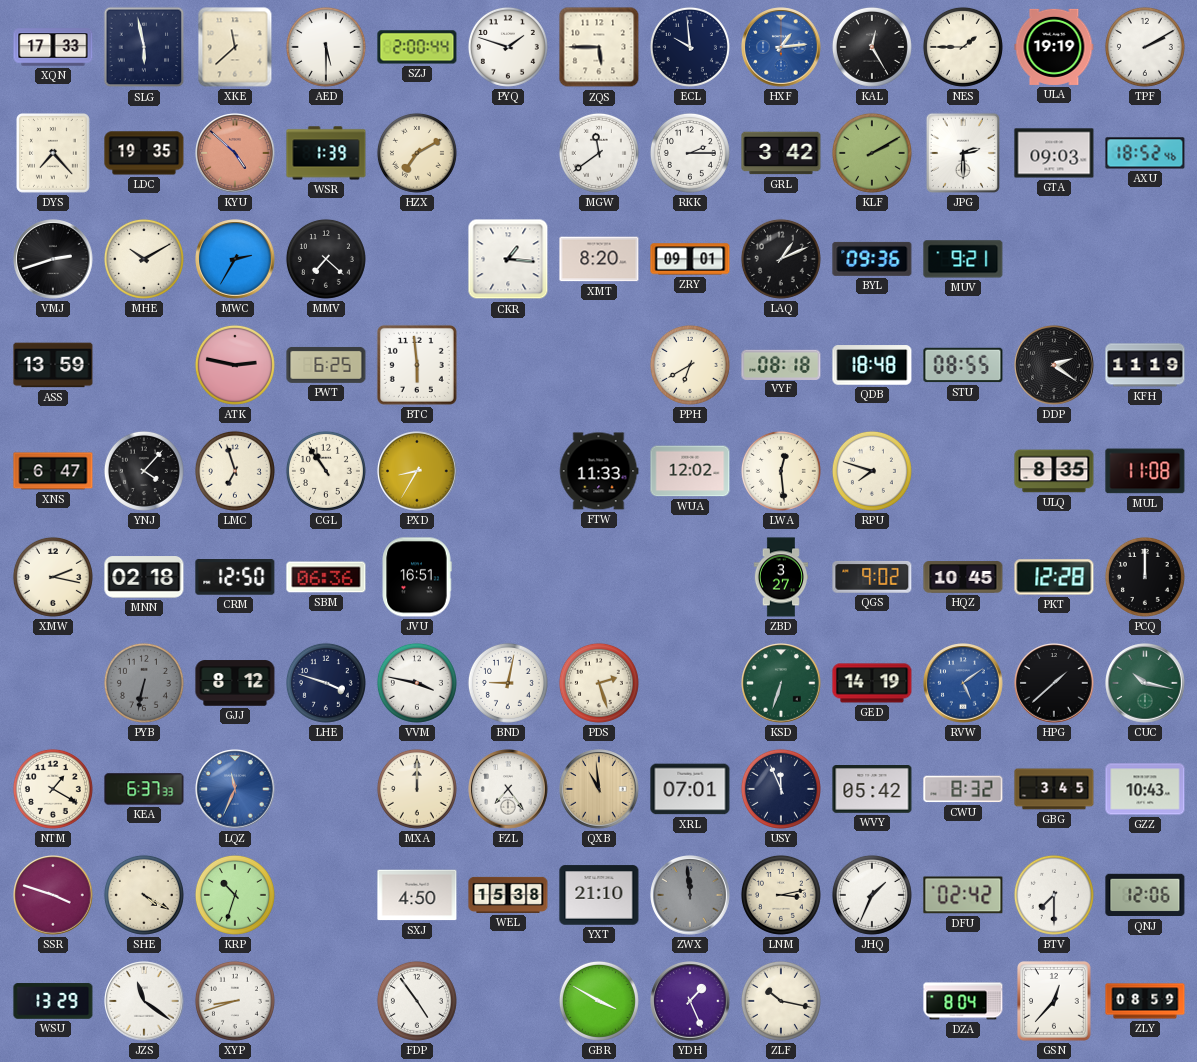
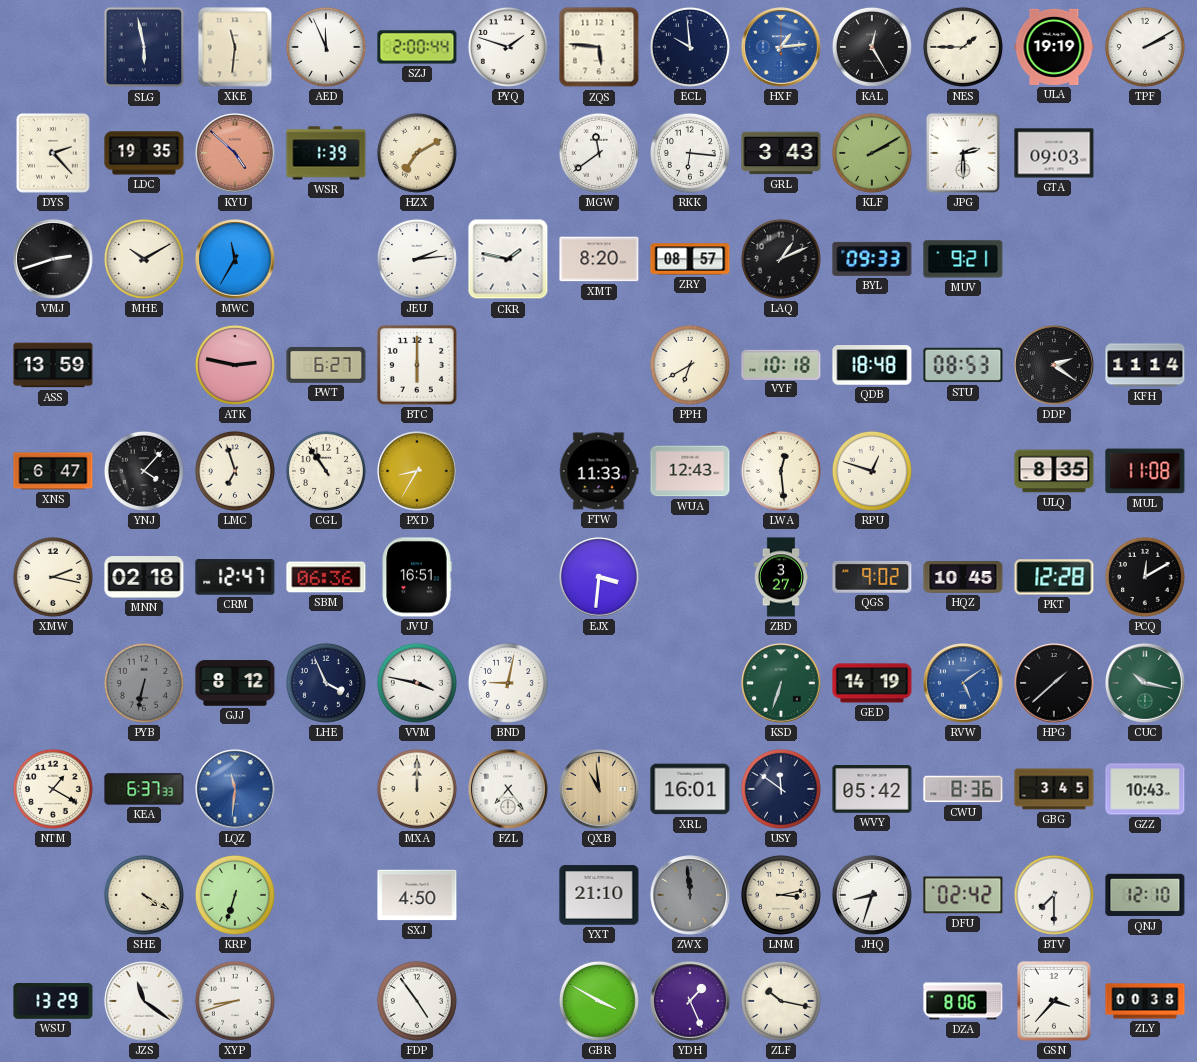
XQN: 17:33 -> none (53, 47)
XKE: 11:38 -> 11:31 (235, 47)
AED: 5:30 -> 11:56 (326, 47)
ZQS: 5:45 -> 5:46 (599, 47)
DYS: 7:23 -> 2:23 (54, 154)
RKK: 2:15 -> 6:16 (690, 153)
GRL: 3:42 -> 3:43 (781, 153)
AXU: 18:52 -> none (1145, 153)
MWC: 2:35 -> 11:35 (235, 259)
MMV: 7:22 -> none (326, 259)
JEU: none -> 2:14 (417, 259)
CKR: 1:16 -> 1:47 (508, 259)
ZRY: 09:01 -> 08:57 (690, 259)
BYL: 09:36 -> 09:33 (872, 259)
PWT: 6:25 -> 6:27 (326, 365)
BTC: 5:59 -> 6:00 (417, 365)
VYF: 08:18 -> 10:18 (781, 364)
STU: 08:55 -> 08:53 (963, 365)
KFH: 11:19 -> 11:14 (1145, 365)
WUA: 12:02 -> 12:43 (690, 471)
RPU: 7:48 -> 12:48 (872, 471)
CRM: 12:50 -> 12:47 (235, 577)
EJX: none -> 3:31 (599, 577)
PCQ: 12:00 -> 12:10 (1145, 577)
LHE: 3:48 -> 3:56 (326, 683)
PDS: 2:27 -> none (599, 683)
LQZ: 11:34 -> 11:31 (235, 789)
XRL: 07:01 -> 16:01 (690, 789)
USY: 11:56 -> 11:51 (781, 789)
CWU: 8:32 -> 8:36 (963, 789)
SSR: 3:48 -> none (53, 895)
KRP: 10:33 -> 6:33 (235, 895)
WEL: 15:38 -> none (508, 895)
JHQ: 1:34 -> 8:33 (872, 895)
QNJ: 12:06 -> 12:10 (1145, 895)
DZA: 8:04 -> 8:06 (963, 1001)
GSN: 12:37 -> 3:37 (1055, 1002)
ZLY: 08:59 -> 00:38 (1145, 1001)
